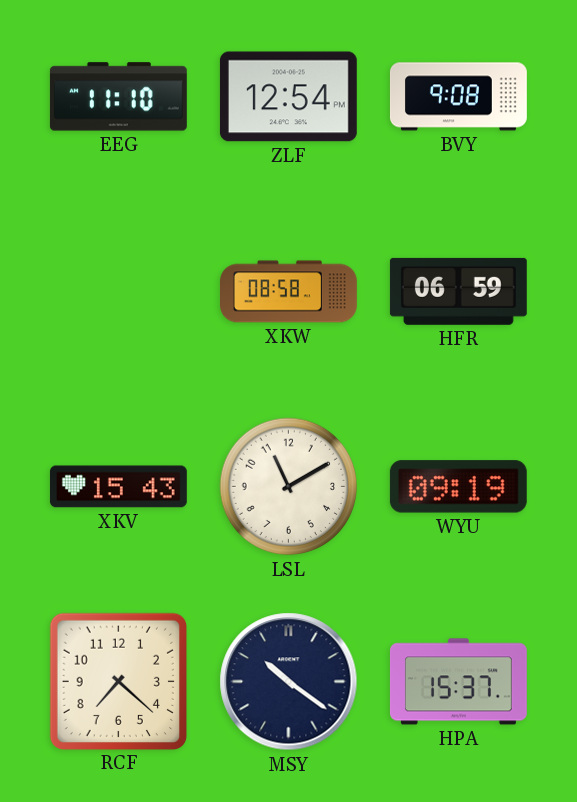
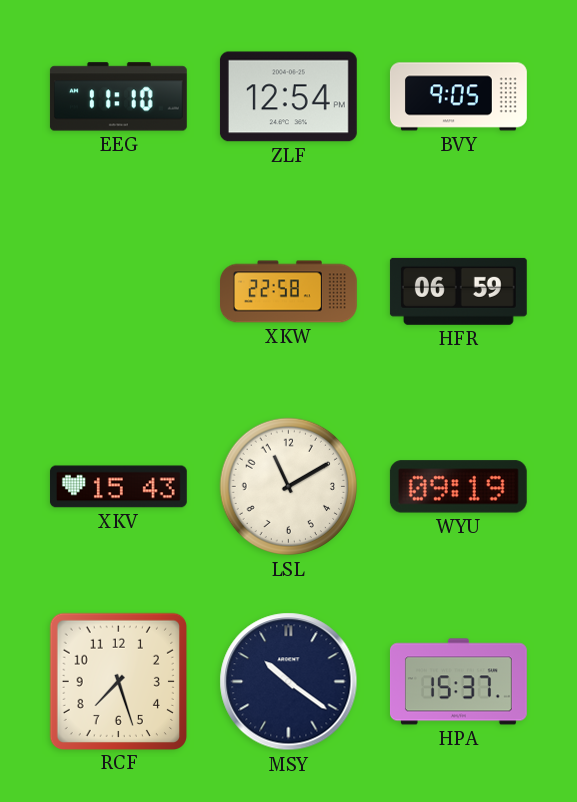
BVY: 9:08 -> 9:05 (459, 97)
XKW: 08:58 -> 22:58 (289, 292)
RCF: 7:22 -> 7:27 (118, 681)
